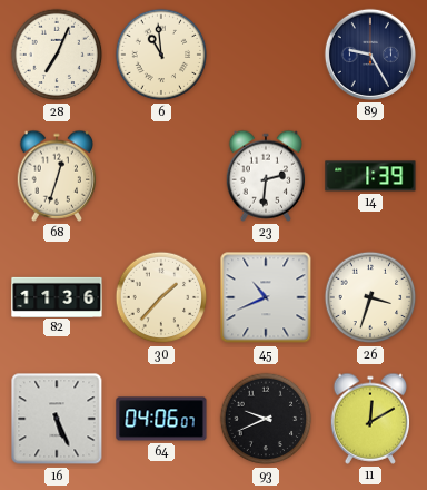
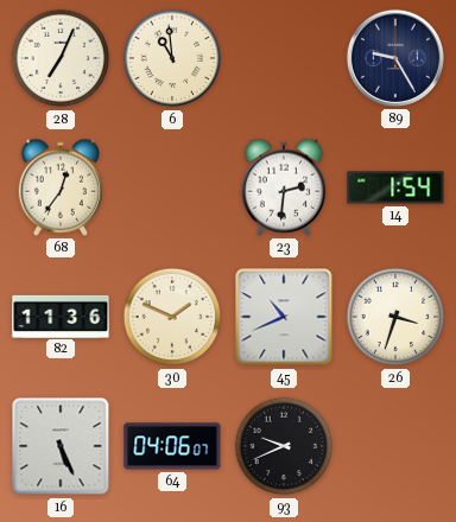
68: 12:33 -> 12:36 (61, 187)
14: 1:39 -> 1:54 (395, 187)
30: 1:37 -> 1:49 (172, 317)
11: 12:10 -> none (370, 419)
